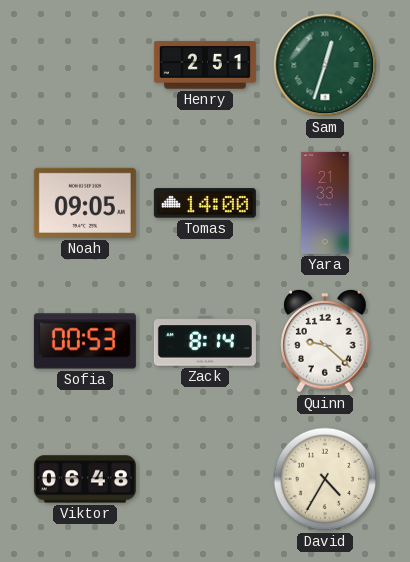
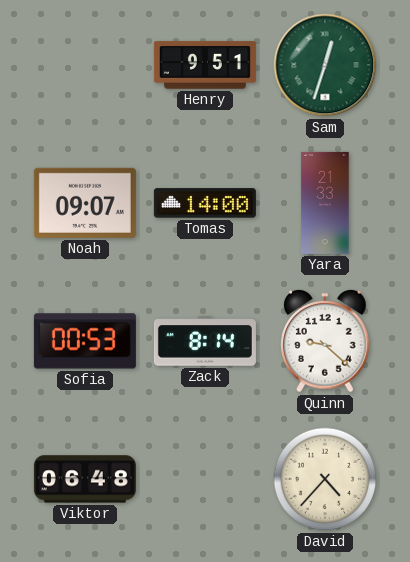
Henry: 2:51 -> 9:51 (205, 65)
Noah: 09:05 -> 09:07 (85, 203)
David: 4:35 -> 4:37 (325, 479)
